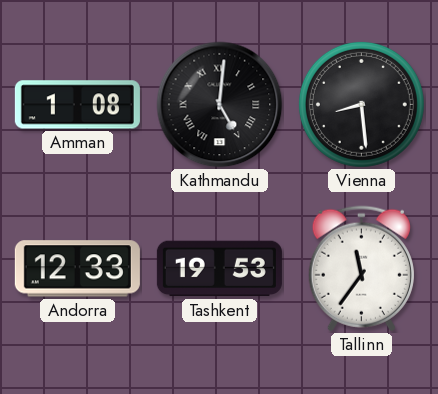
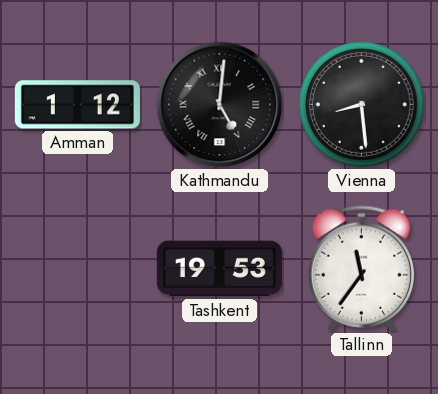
Amman: 1:08 -> 1:12 (77, 105)
Andorra: 12:33 -> none (77, 269)
